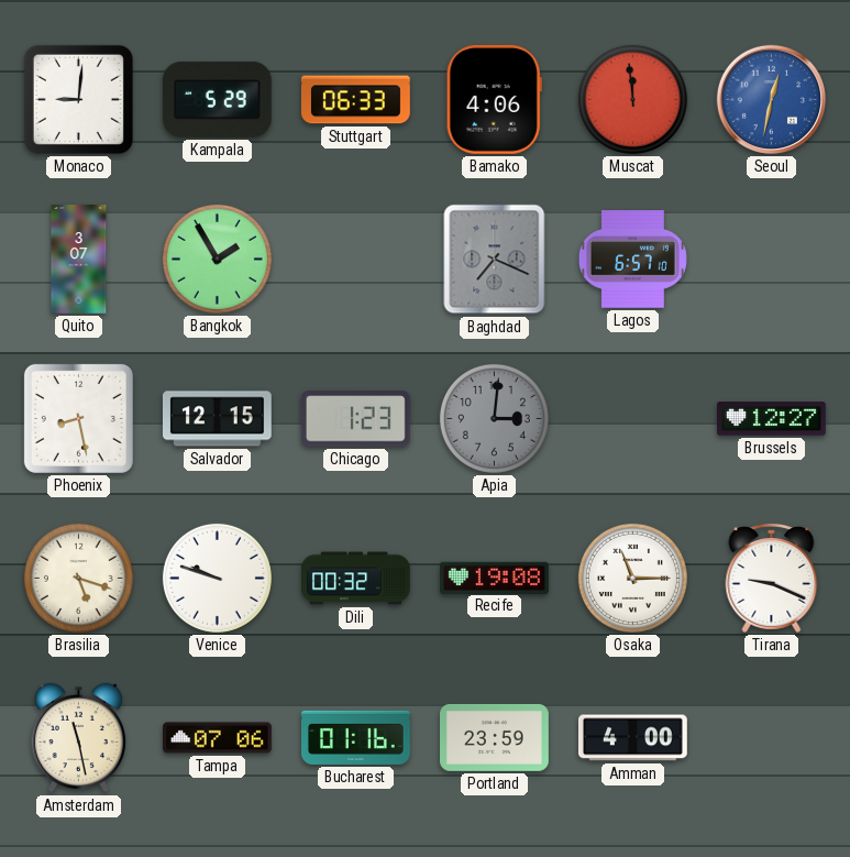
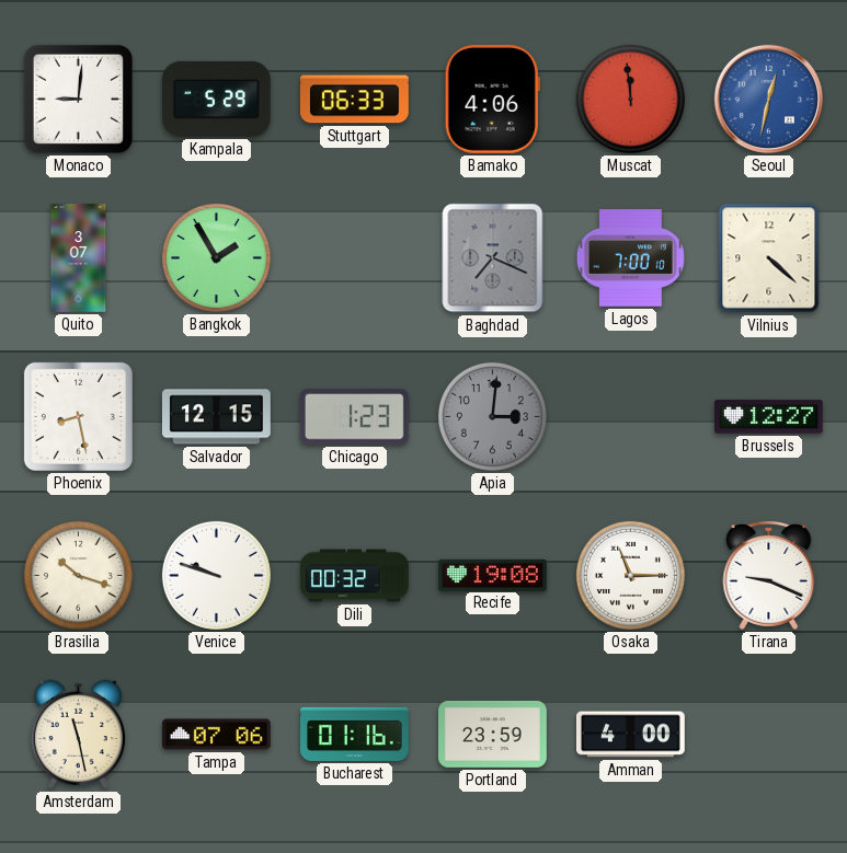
Lagos: 6:57 -> 7:00 (630, 258)
Vilnius: none -> 4:22 (769, 258)
Brasilia: 5:18 -> 10:18 (78, 575)
